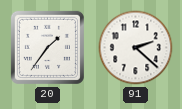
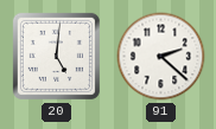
20: 1:36 -> 5:01 (56, 56)
